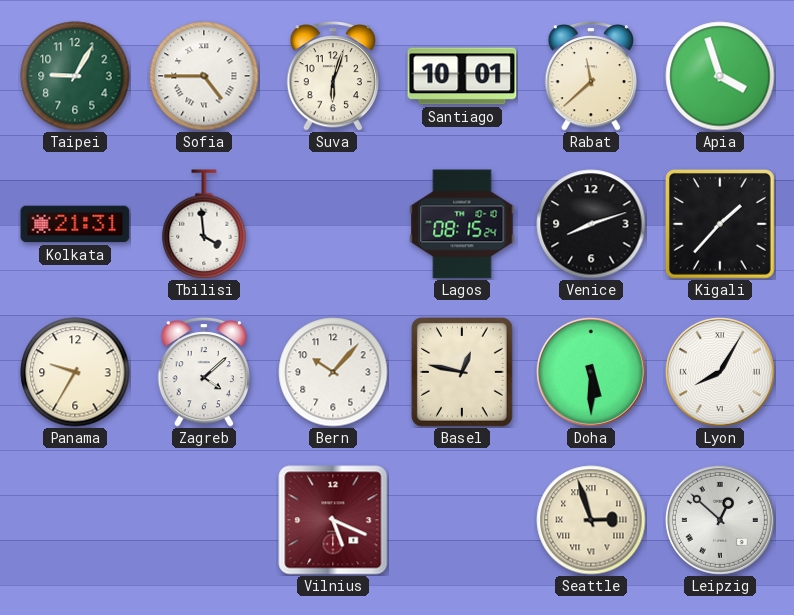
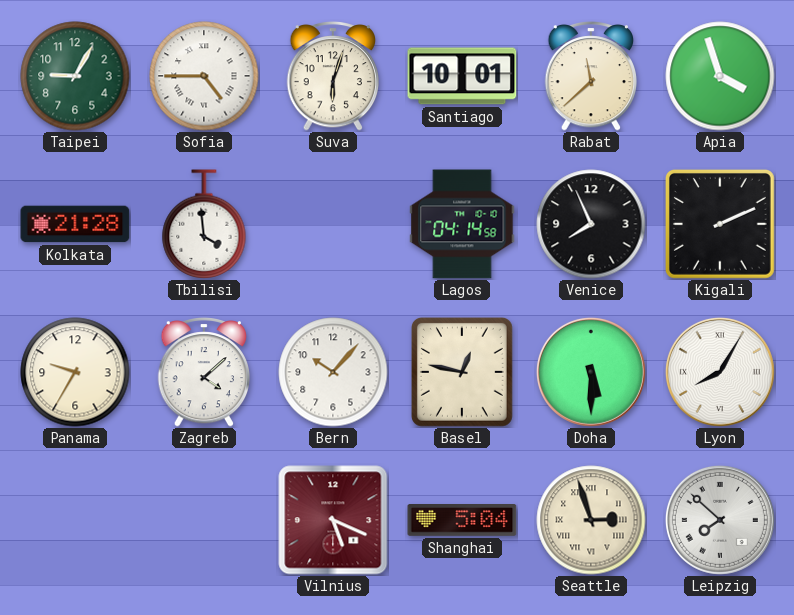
Kolkata: 21:31 -> 21:28 (75, 224)
Lagos: 08:15 -> 04:14 (462, 224)
Venice: 8:12 -> 7:56 (591, 224)
Kigali: 1:37 -> 2:11 (720, 224)
Shanghai: none -> 5:04 (462, 521)
Leipzig: 12:52 -> 7:52 (720, 520)
